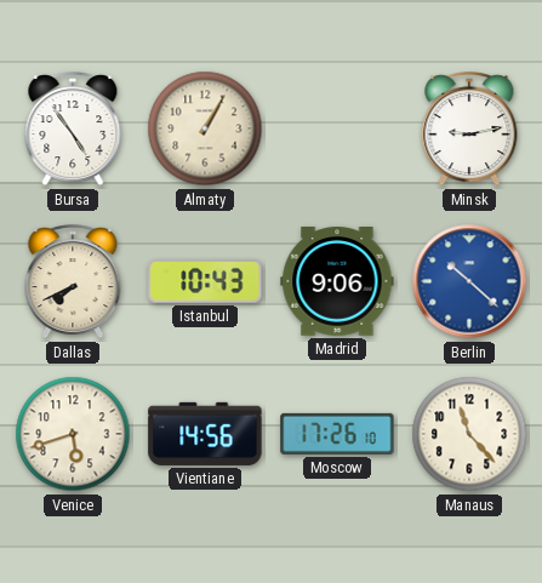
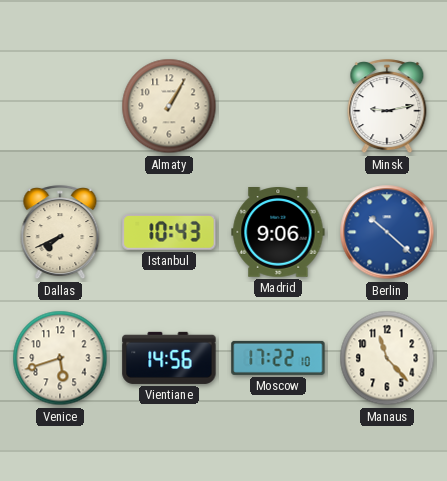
Bursa: 4:54 -> none (73, 130)
Moscow: 17:26 -> 17:22 (278, 358)
